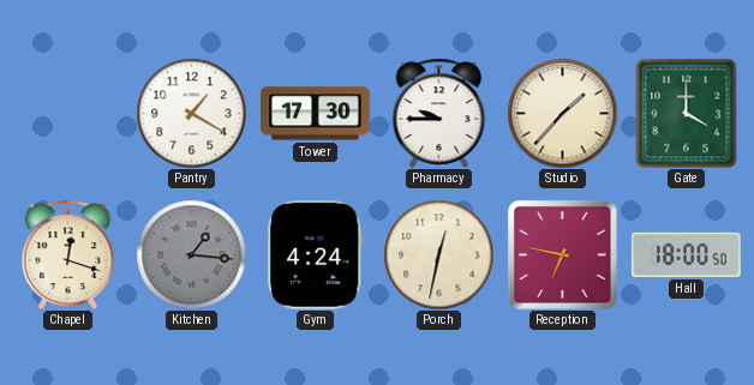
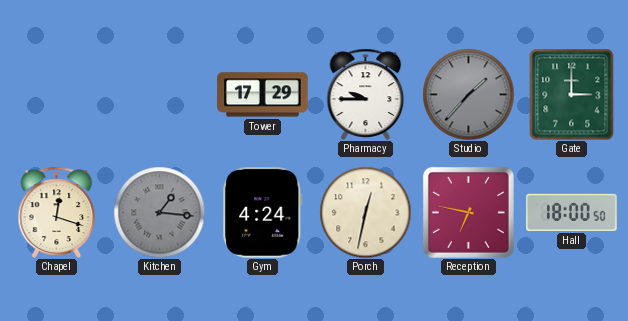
Pantry: 1:20 -> none (191, 113)
Tower: 17:30 -> 17:29 (263, 95)
Studio dial: cream -> grey (468, 94)
Gate: 4:00 -> 3:00 (572, 94)
